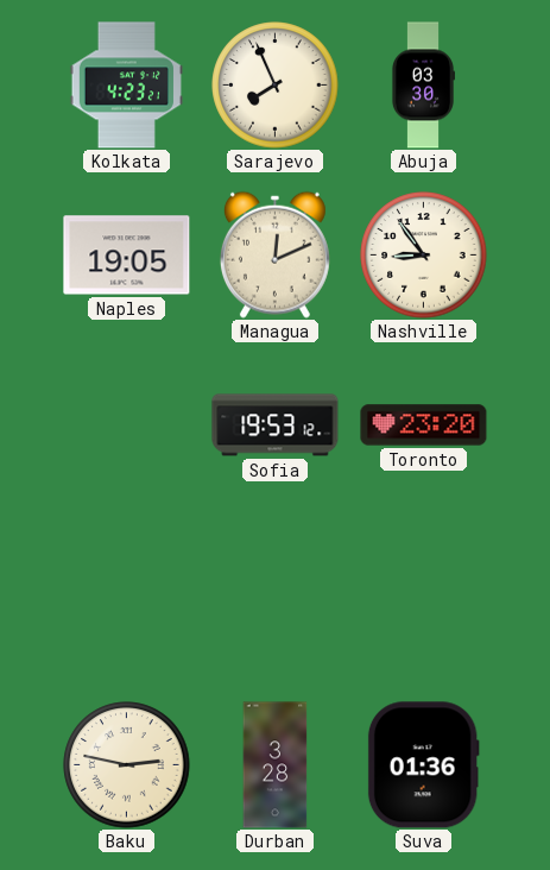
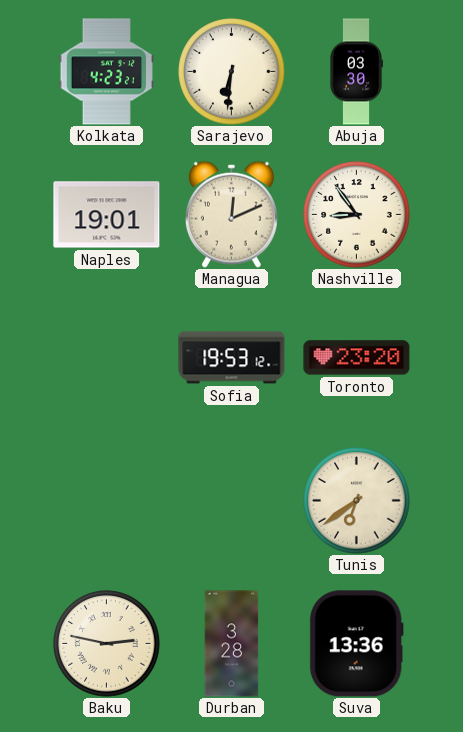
Sarajevo: 7:56 -> 6:31 (232, 72)
Naples: 19:05 -> 19:01 (107, 215)
Tunis: none -> 6:39 (357, 501)
Suva: 01:36 -> 13:36 (356, 644)
